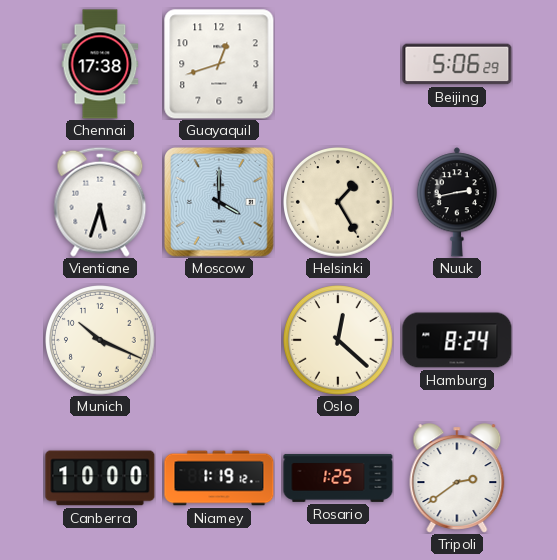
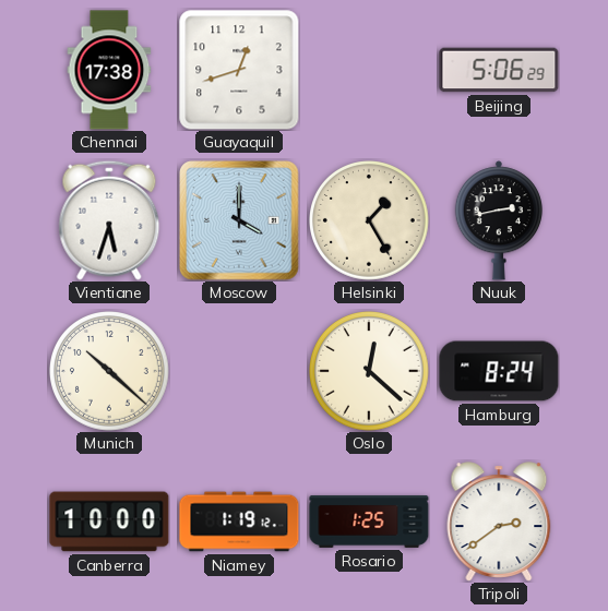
Munich: 10:19 -> 10:22 (110, 372)
